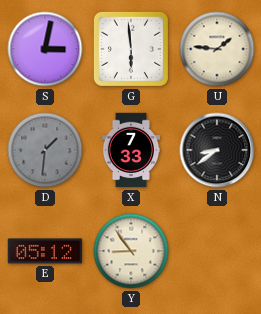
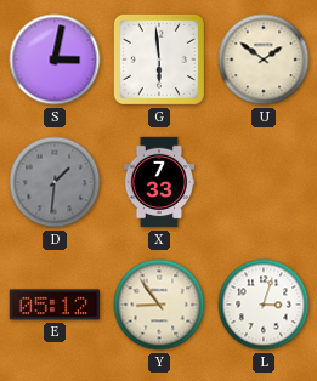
U: 1:46 -> 1:51 (264, 59)
N: 8:39 -> none (217, 150)
L: none -> 3:03 (264, 305)
